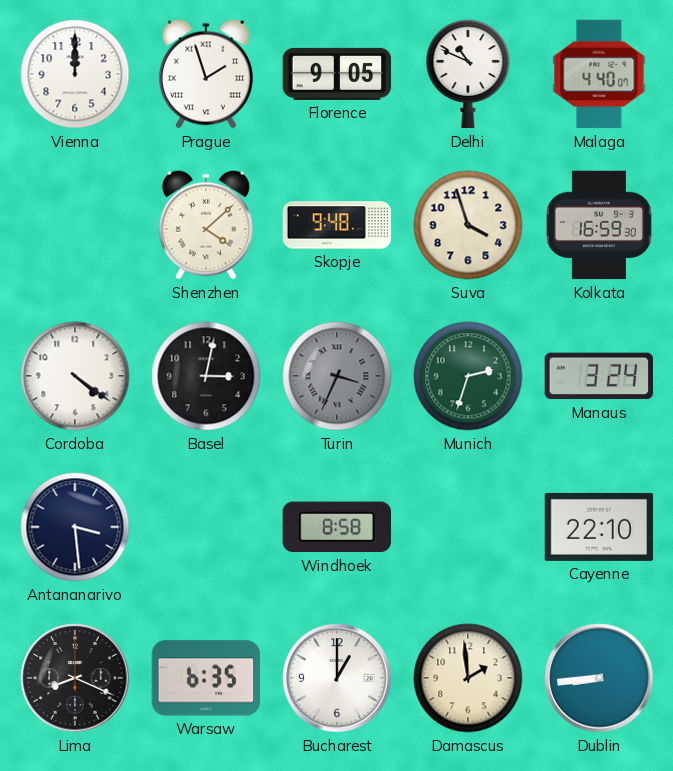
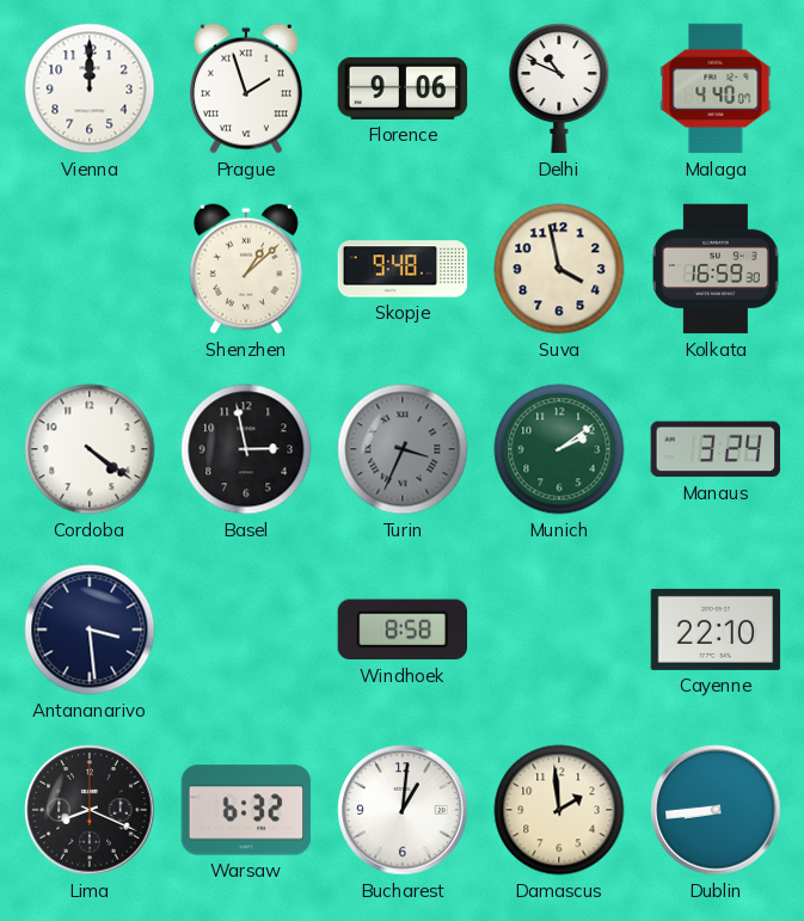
Florence: 9:05 -> 9:06 (403, 88)
Shenzhen: 4:08 -> 1:08 (246, 269)
Suva: 3:57 -> 3:58 (559, 269)
Basel: 3:02 -> 2:58 (246, 449)
Munich: 2:33 -> 2:09 (559, 449)
Warsaw: 6:35 -> 6:32 (246, 810)
Bucharest: 1:00 -> 1:01 (403, 810)
